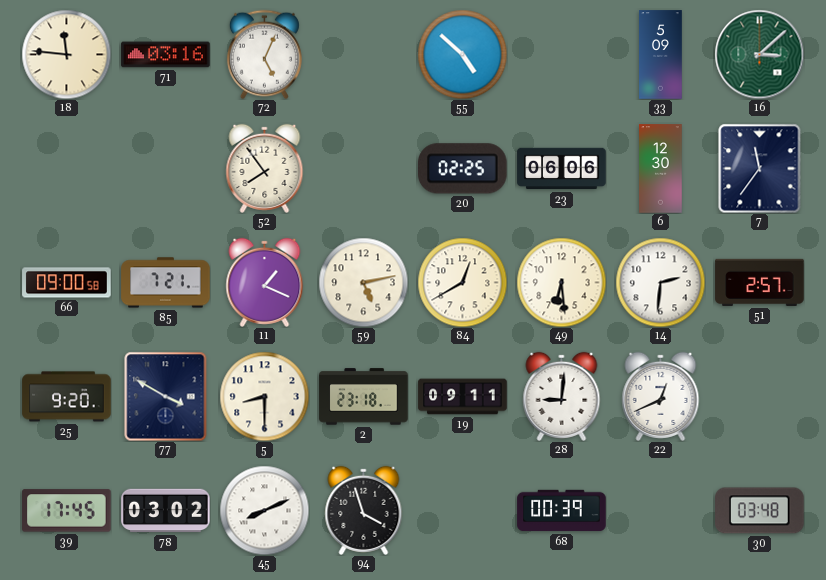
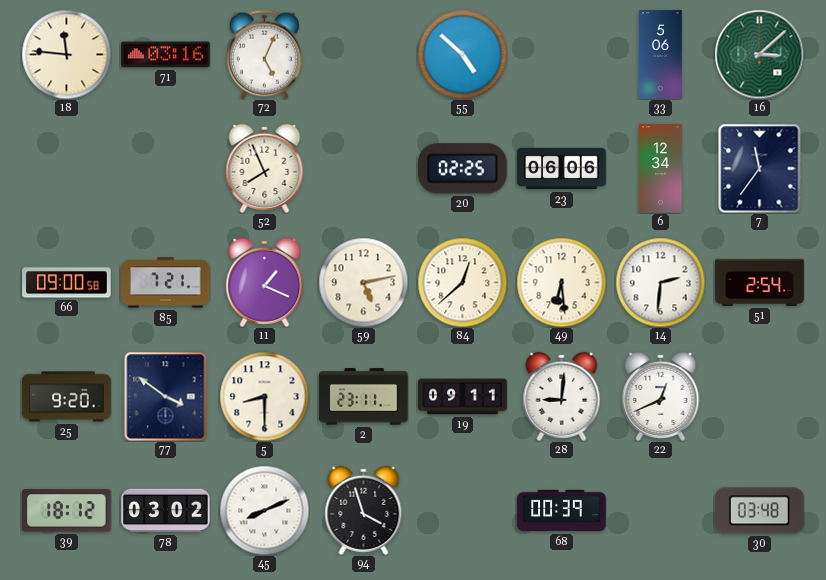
33: 5:09 -> 5:06 (661, 55)
52: 7:54 -> 7:56 (265, 168)
6: 12:30 -> 12:34 (661, 169)
84: 12:40 -> 12:38 (462, 282)
51: 2:57 -> 2:54 (760, 282)
77: 3:50 -> 3:51 (166, 396)
2: 23:18 -> 23:11 (364, 397)
39: 17:45 -> 18:12 (67, 511)
